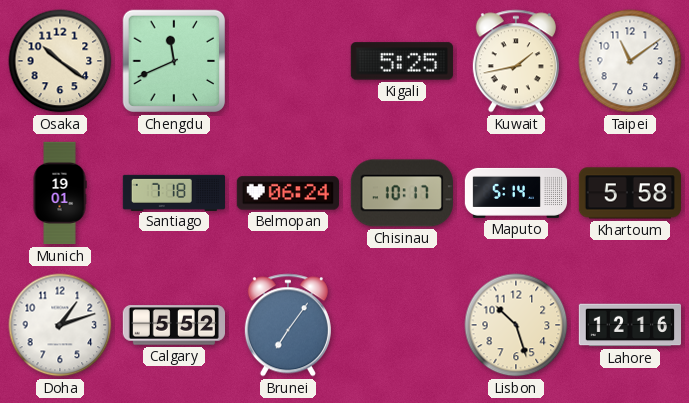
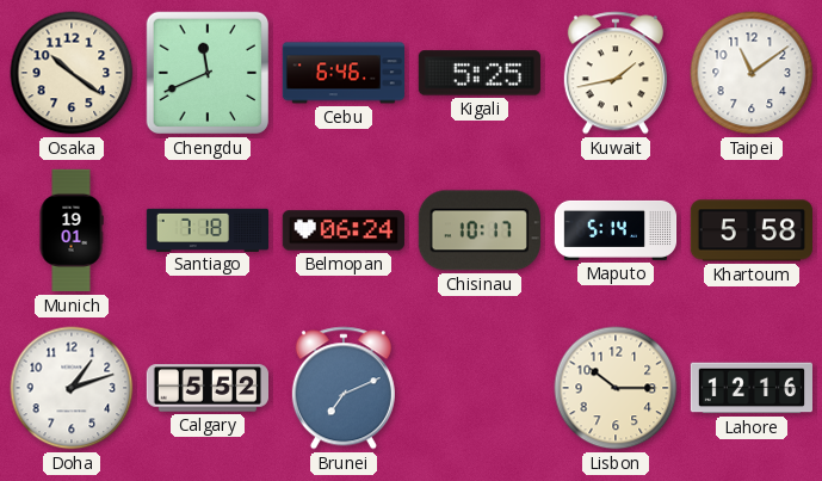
Cebu: none -> 6:46 (342, 73)
Brunei: 7:06 -> 7:11 (344, 388)
Lisbon: 10:27 -> 10:15 (616, 388)
